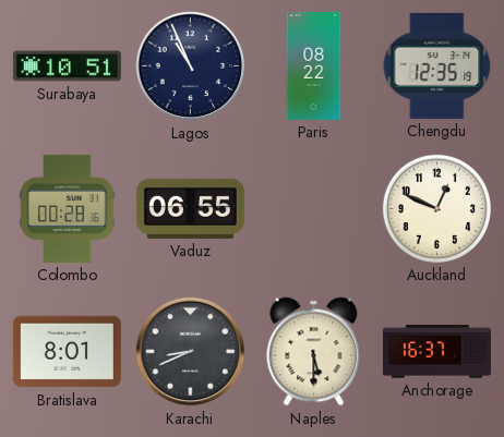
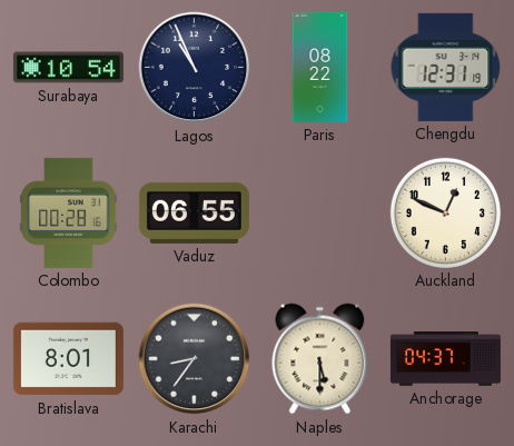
Surabaya: 10:51 -> 10:54 (68, 68)
Chengdu: 12:35 -> 12:31 (446, 67)
Karachi: 8:41 -> 8:36 (195, 359)
Anchorage: 16:37 -> 04:37 (445, 359)
